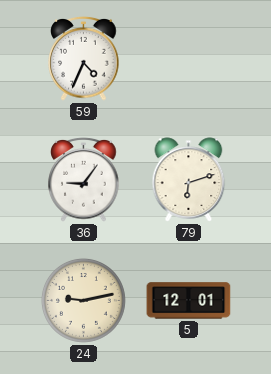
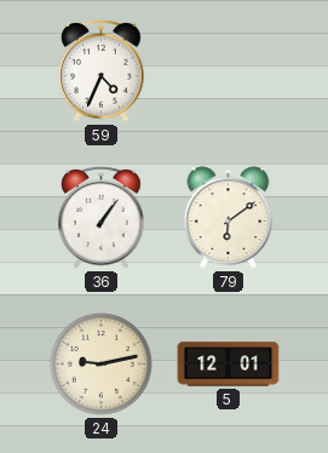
36: 9:06 -> 1:06 (102, 218)
79: 6:12 -> 6:09 (229, 218)
